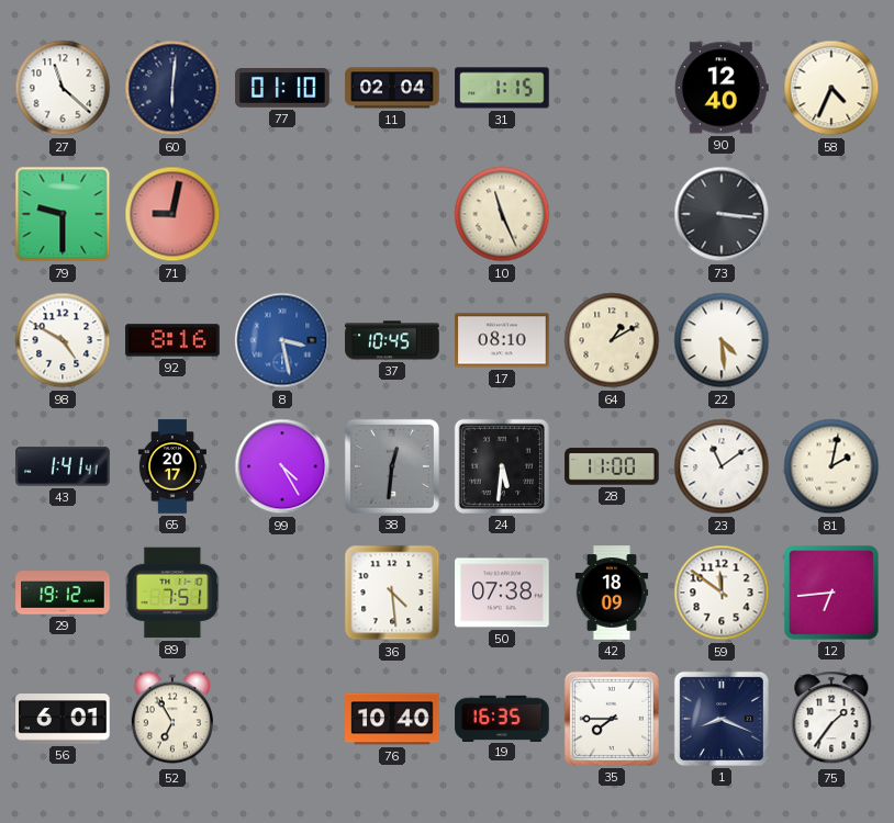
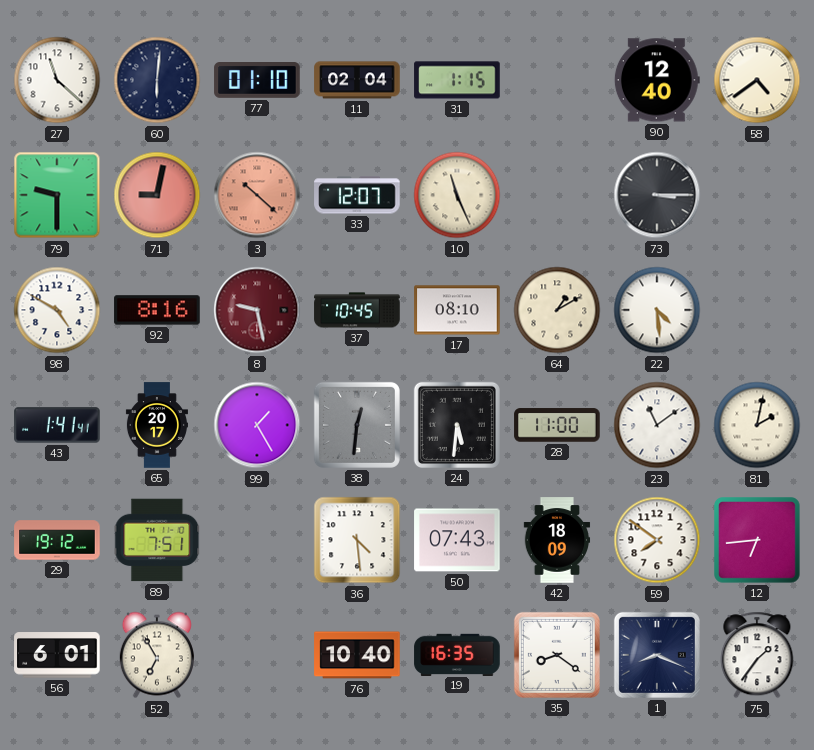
58: 4:34 -> 4:39 (757, 80)
3: none -> 10:22 (257, 195)
33: none -> 12:07 (357, 195)
73: 3:16 -> 3:15 (657, 195)
8: 3:28 -> 9:28 (257, 310)
8 dial: blue -> burgundy (257, 310)
99: 4:25 -> 1:25 (257, 425)
50: 07:38 -> 07:43 (457, 540)
59: 11:51 -> 7:51 (657, 540)
35: 7:45 -> 8:21 (557, 655)
